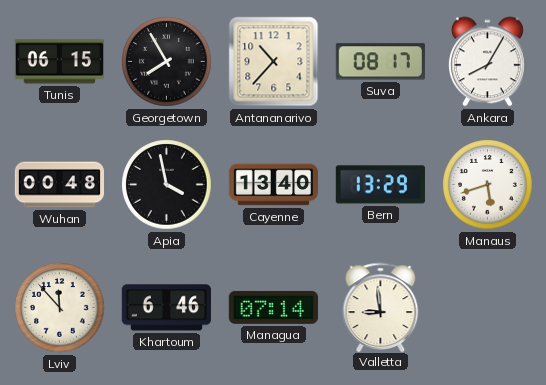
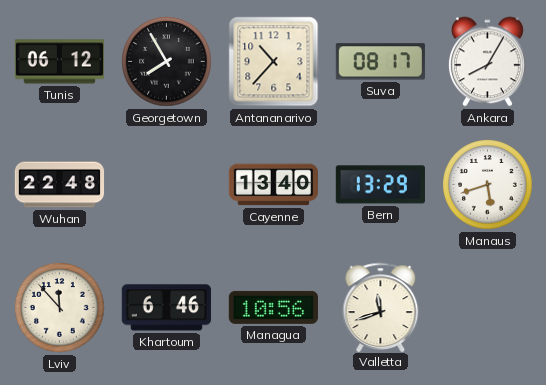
Tunis: 06:15 -> 06:12 (59, 62)
Wuhan: 00:48 -> 22:48 (60, 185)
Apia: 3:58 -> none (167, 185)
Managua: 07:14 -> 10:56 (273, 307)
Valletta: 8:59 -> 11:42 (381, 307)
